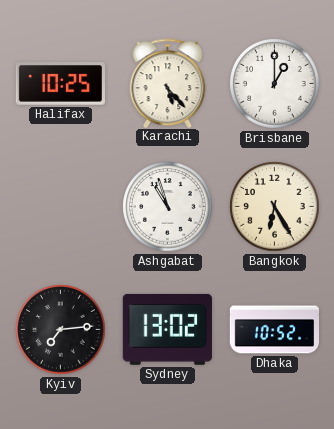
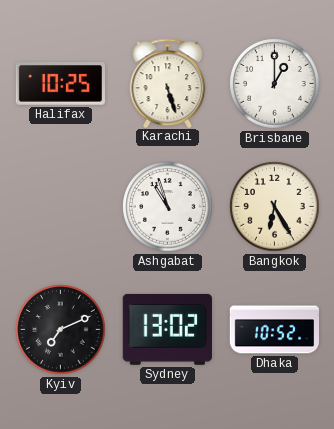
Karachi: 5:23 -> 5:27 (168, 83)
Kyiv: 7:14 -> 7:11 (61, 330)
